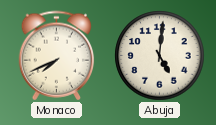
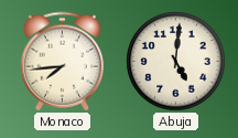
Monaco: 7:41 -> 7:44 (63, 62)
